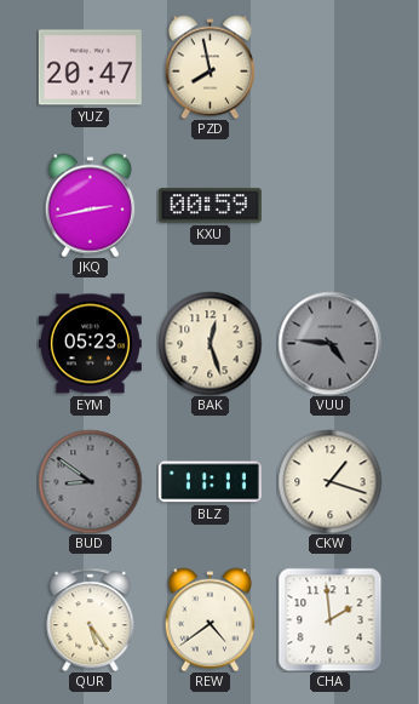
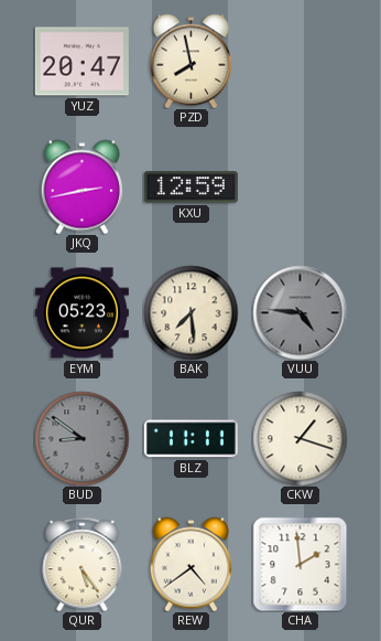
KXU: 00:59 -> 12:59 (190, 188)
BAK: 12:27 -> 7:29 (190, 312)
